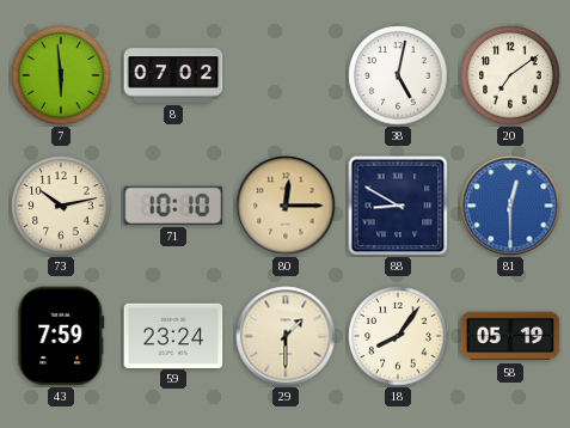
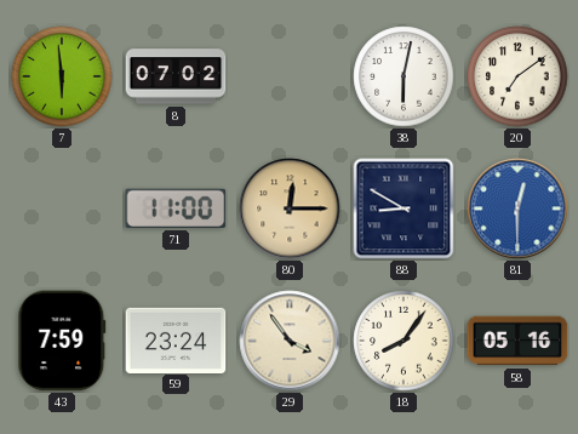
38: 5:02 -> 6:02 (404, 76)
73: 10:13 -> none (61, 206)
71: 10:10 -> 11:00 (176, 209)
29: 1:30 -> 3:54 (290, 341)
58: 05:19 -> 05:16 (517, 341)
